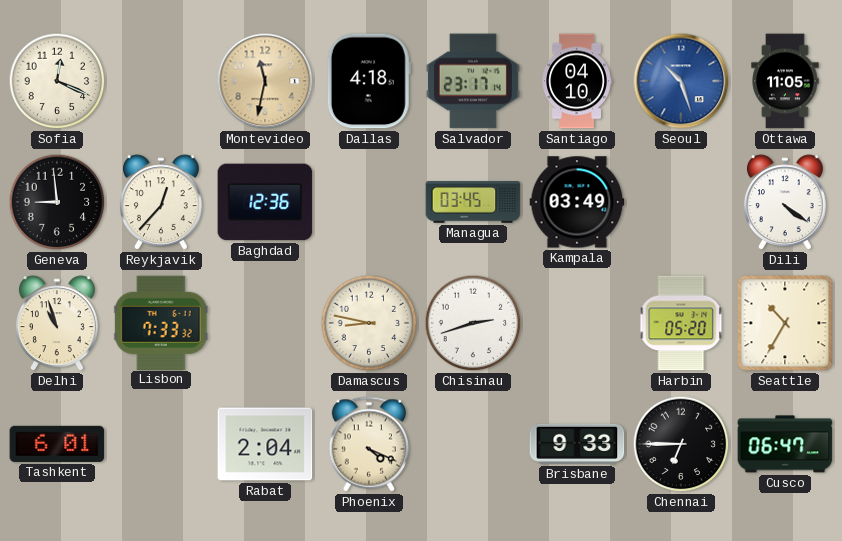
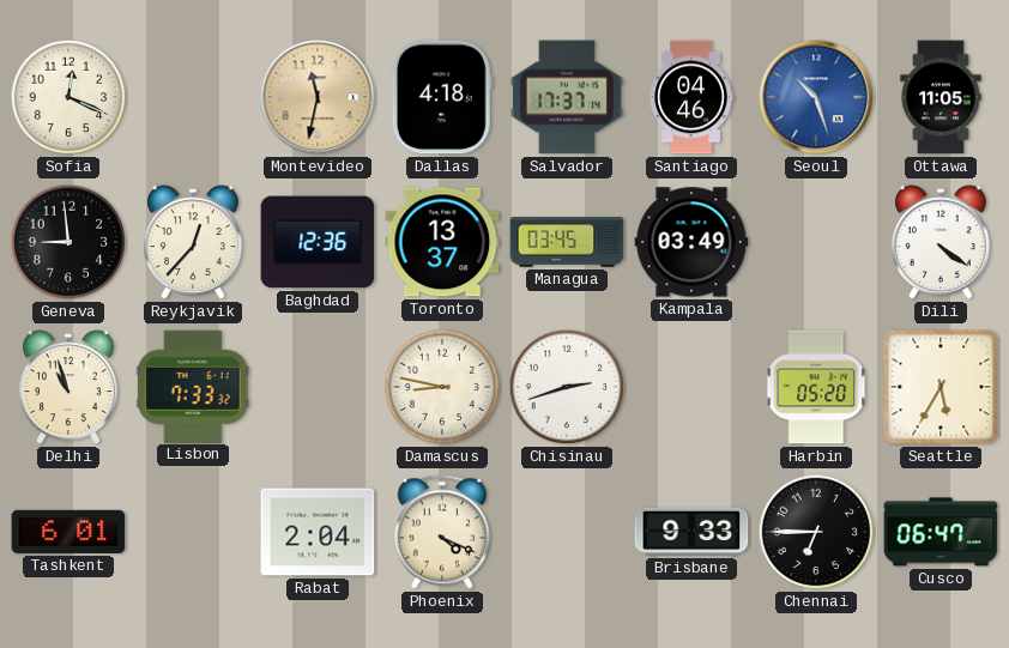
Salvador: 23:17 -> 17:37 (567, 97)
Santiago: 04:10 -> 04:46 (691, 97)
Toronto: none -> 13:37 (442, 242)
Seattle: 10:35 -> 5:35 (941, 387)
